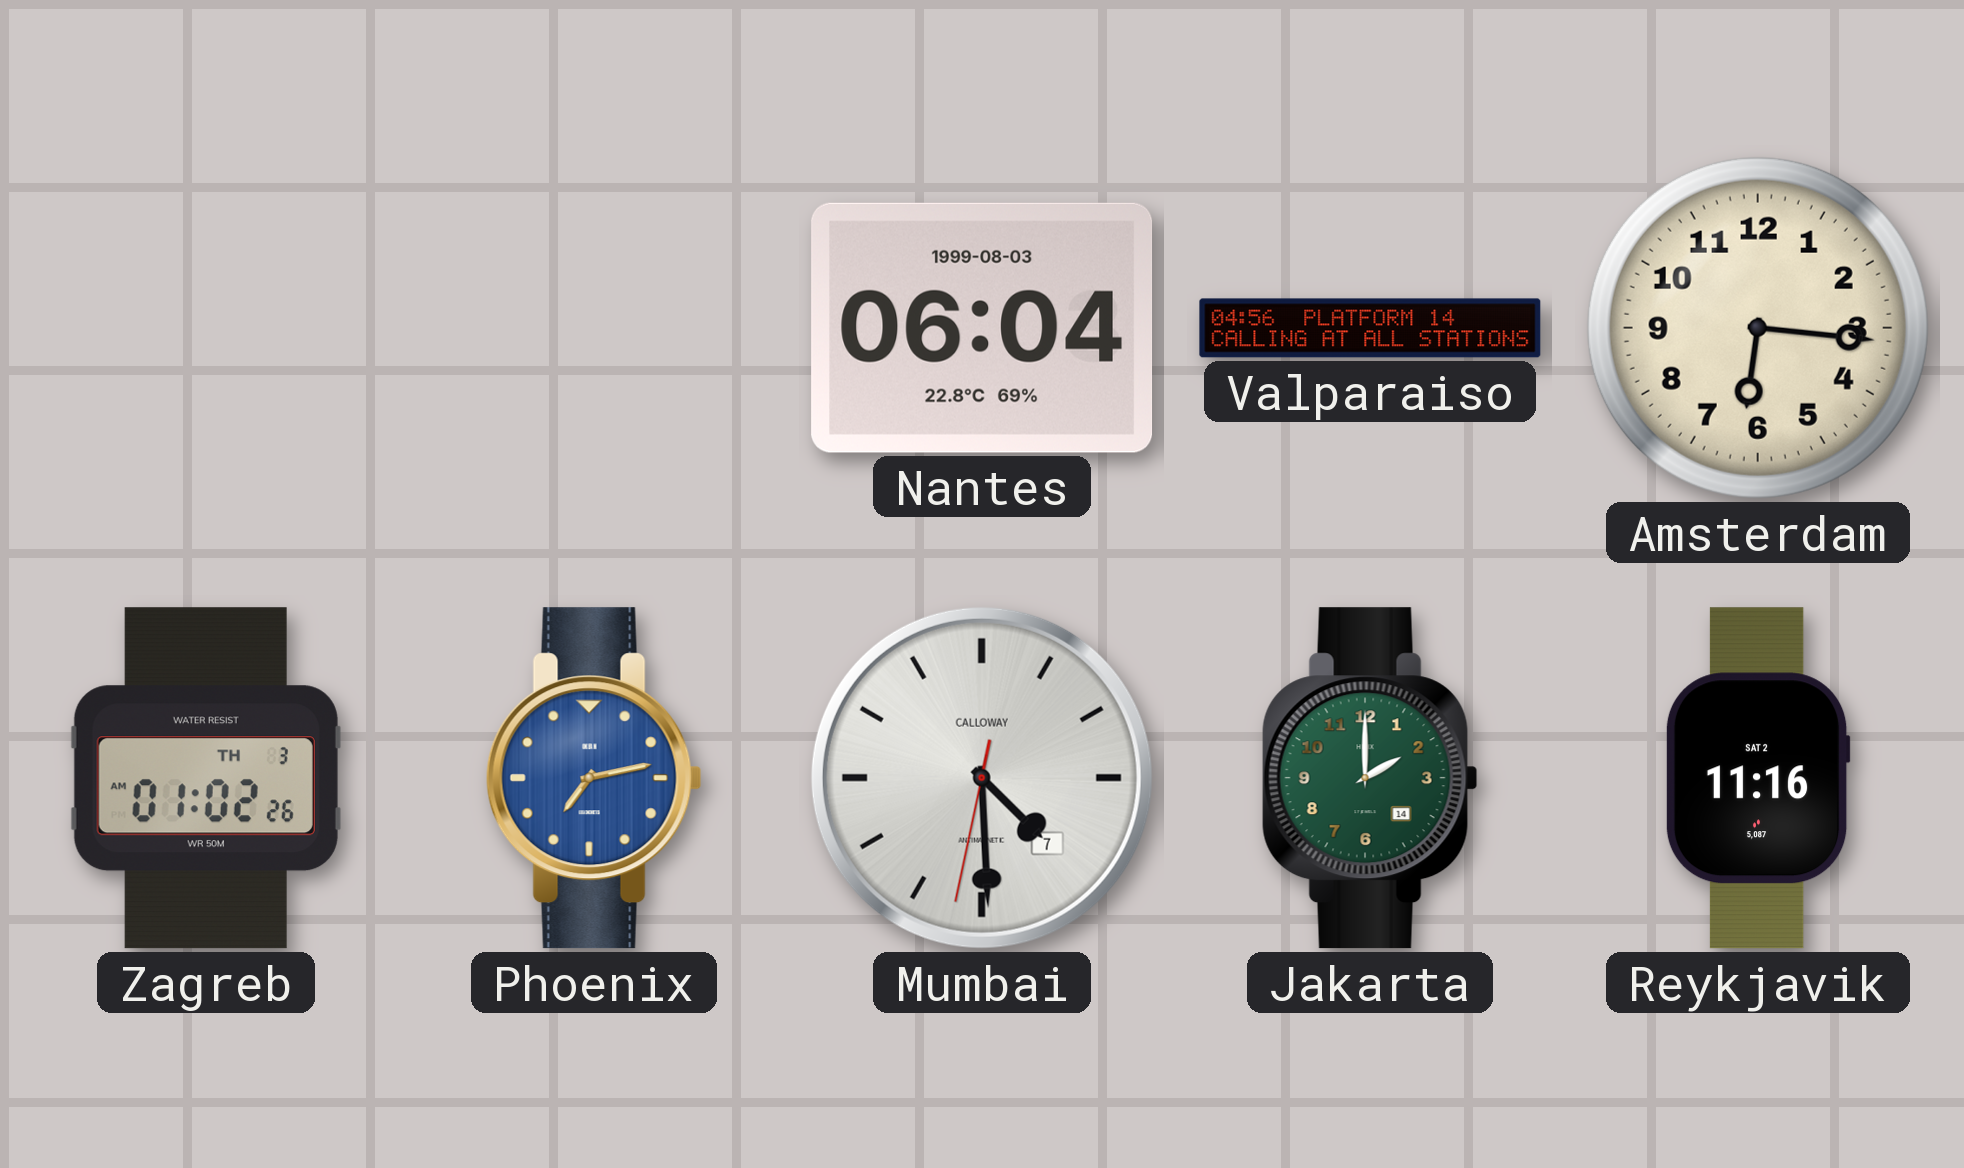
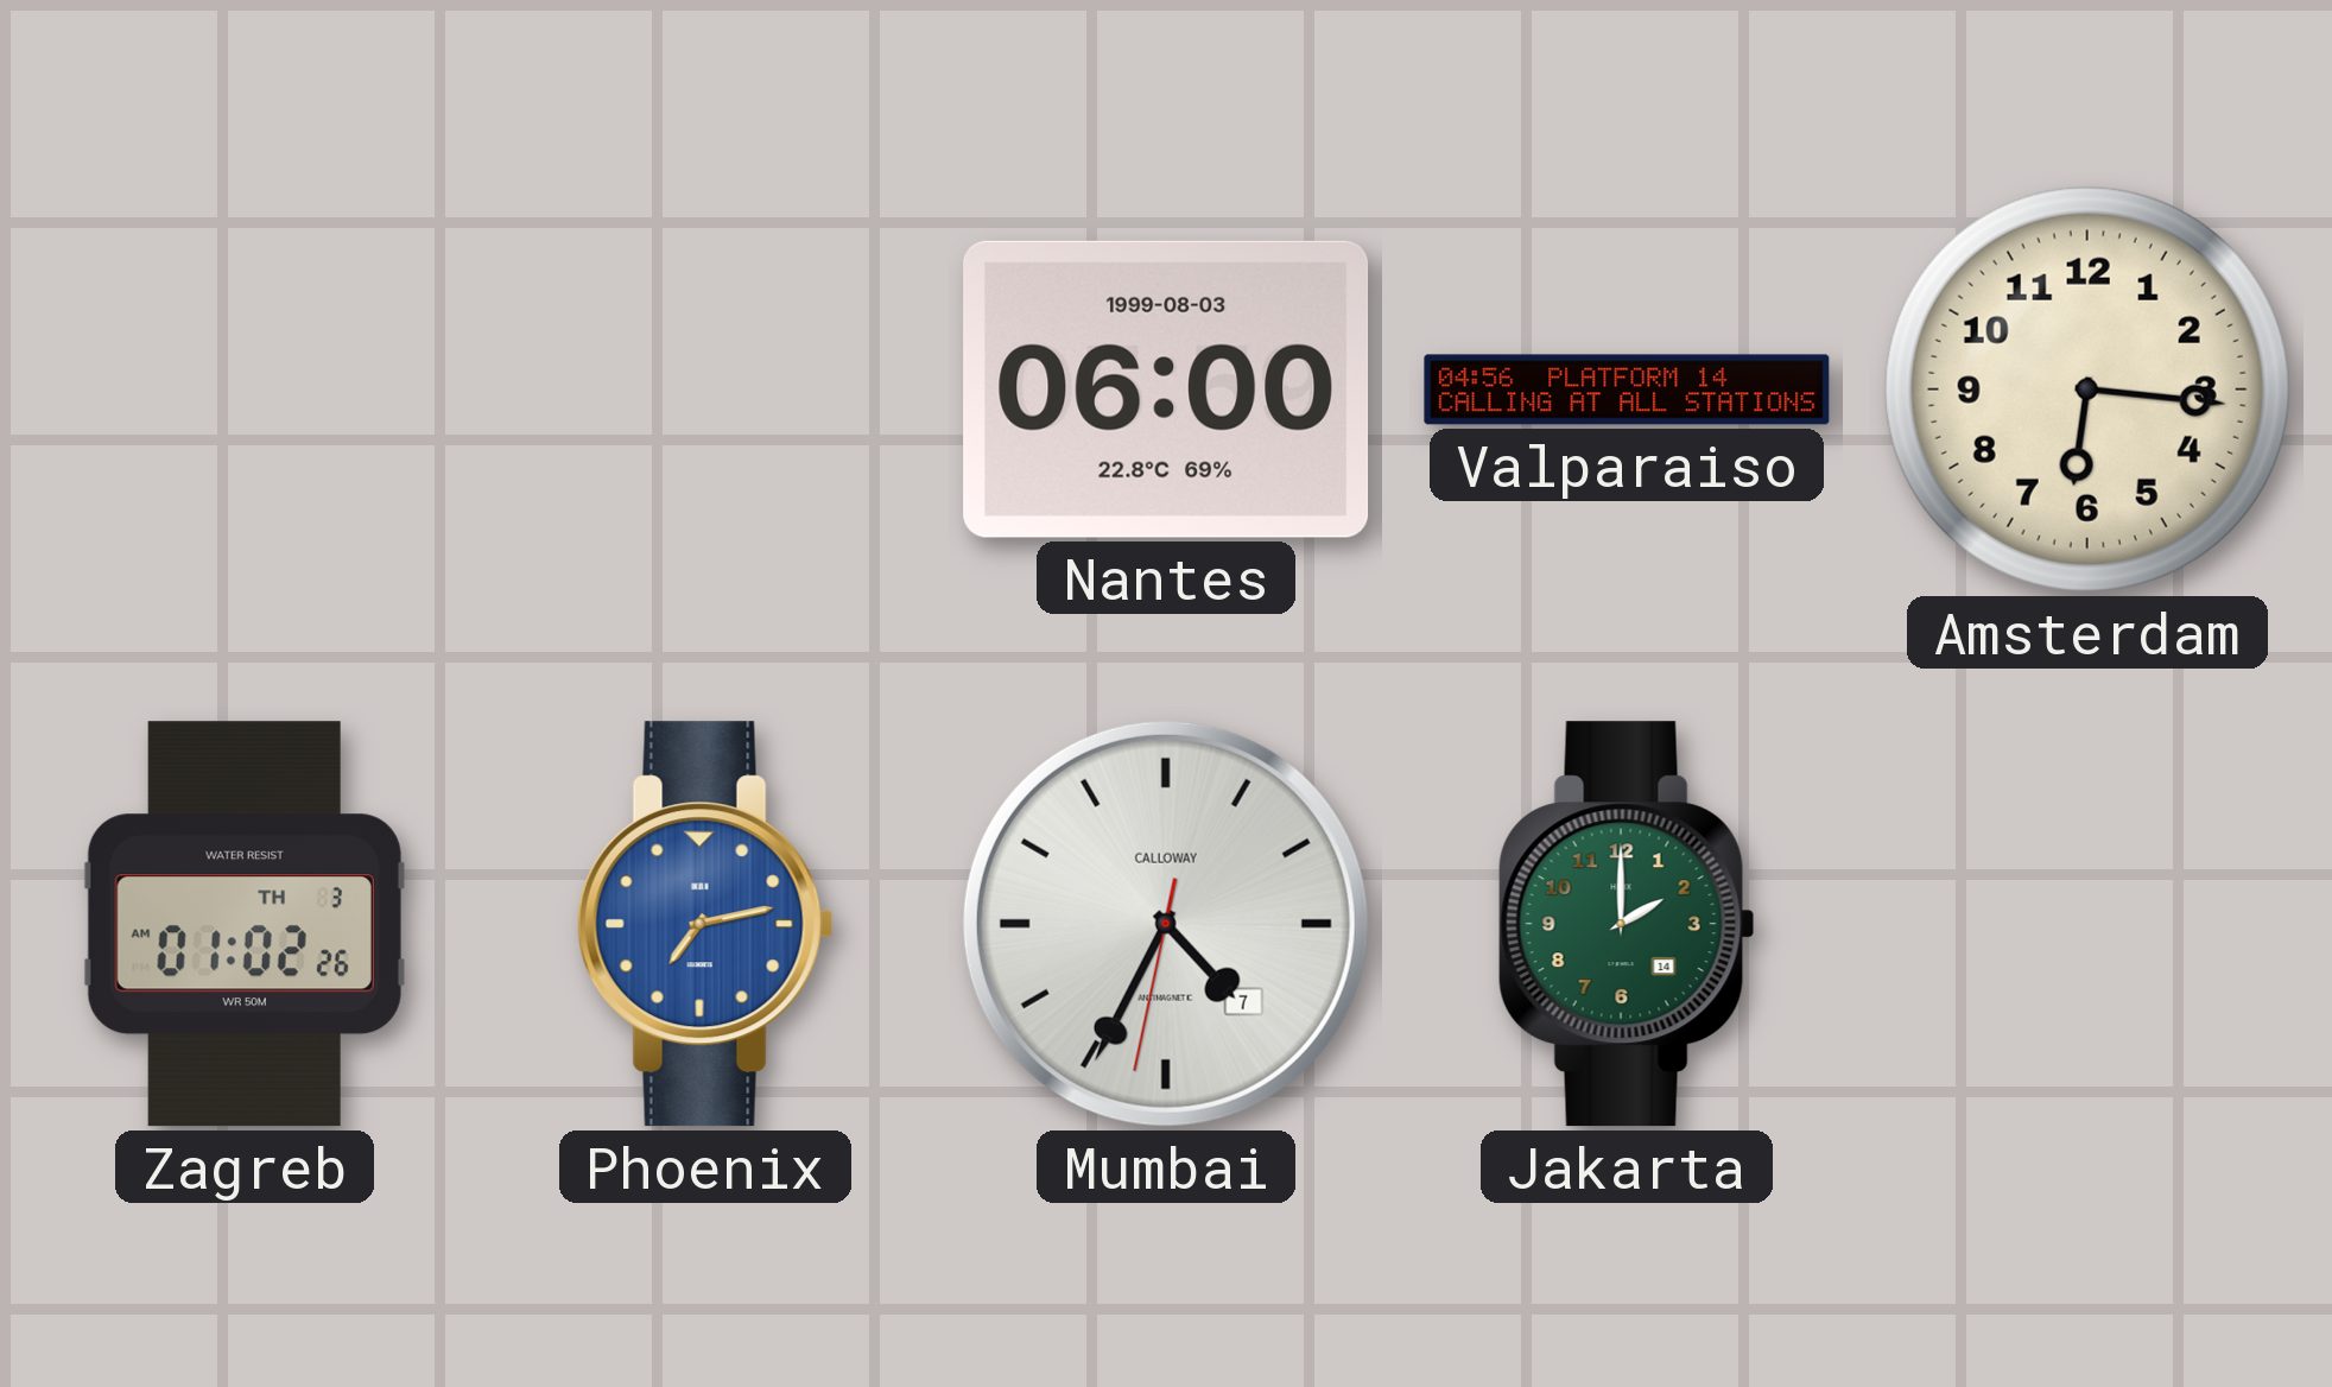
Nantes: 06:04 -> 06:00 (1166, 389)
Mumbai: 4:29 -> 4:34 (1166, 924)
Reykjavik: 11:16 -> none (1758, 778)
